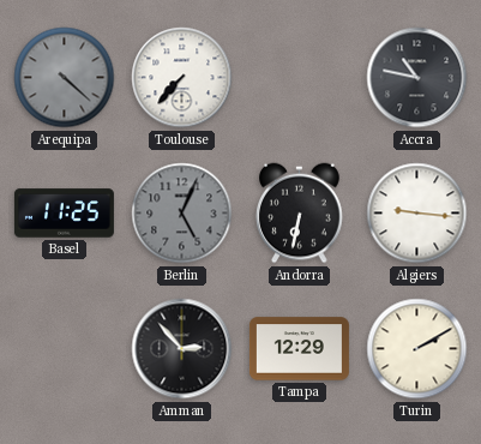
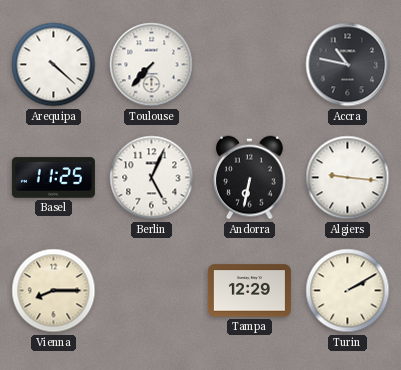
Arequipa dial: grey -> white (54, 65)
Berlin dial: grey -> white (152, 178)
Vienna: none -> 8:15 (54, 291)
Amman: 2:53 -> none (182, 349)
